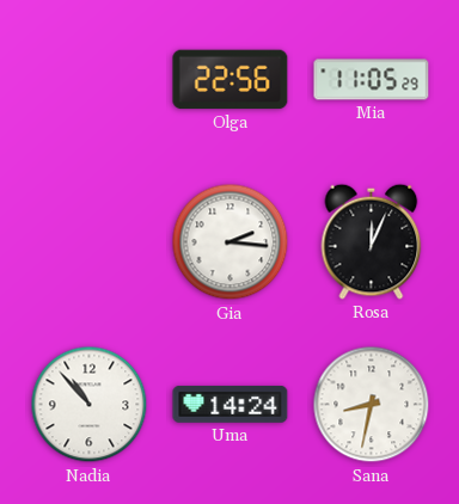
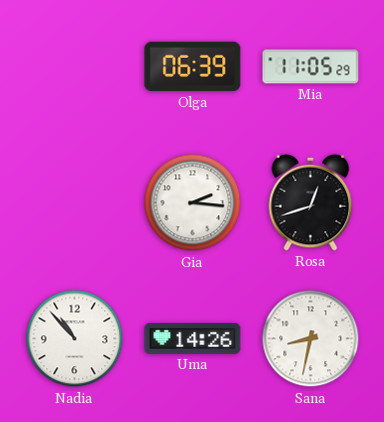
Olga: 22:56 -> 06:39 (193, 67)
Rosa: 12:04 -> 12:42 (311, 202)
Uma: 14:24 -> 14:26 (193, 338)
